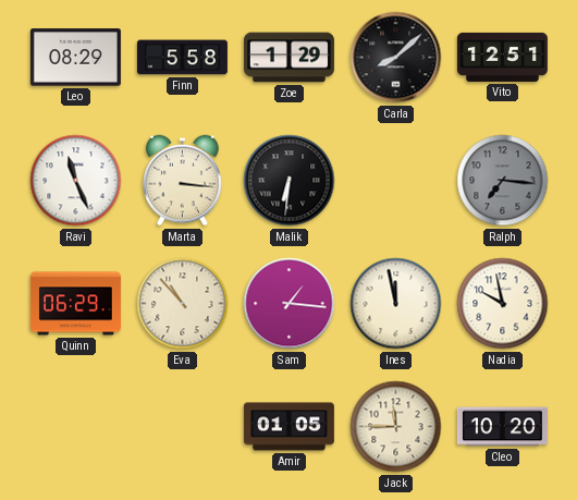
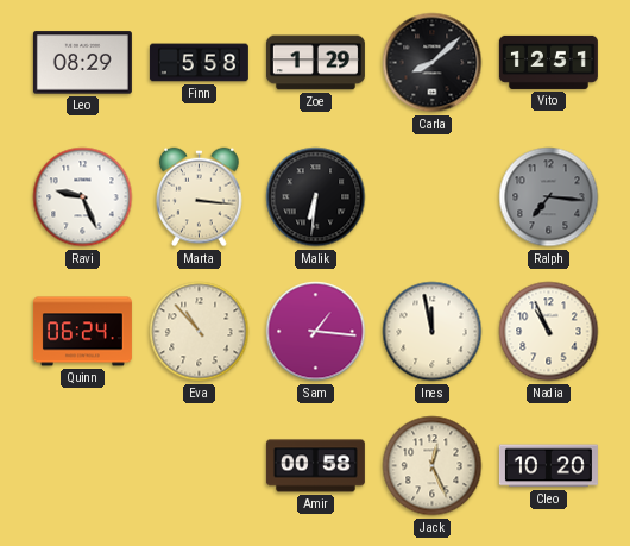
Ravi: 11:26 -> 9:26 (83, 197)
Quinn: 06:29 -> 06:24 (82, 332)
Nadia: 9:58 -> 10:56 (549, 332)
Amir: 01:05 -> 00:58 (315, 466)
Jack: 11:45 -> 12:26 (433, 466)
